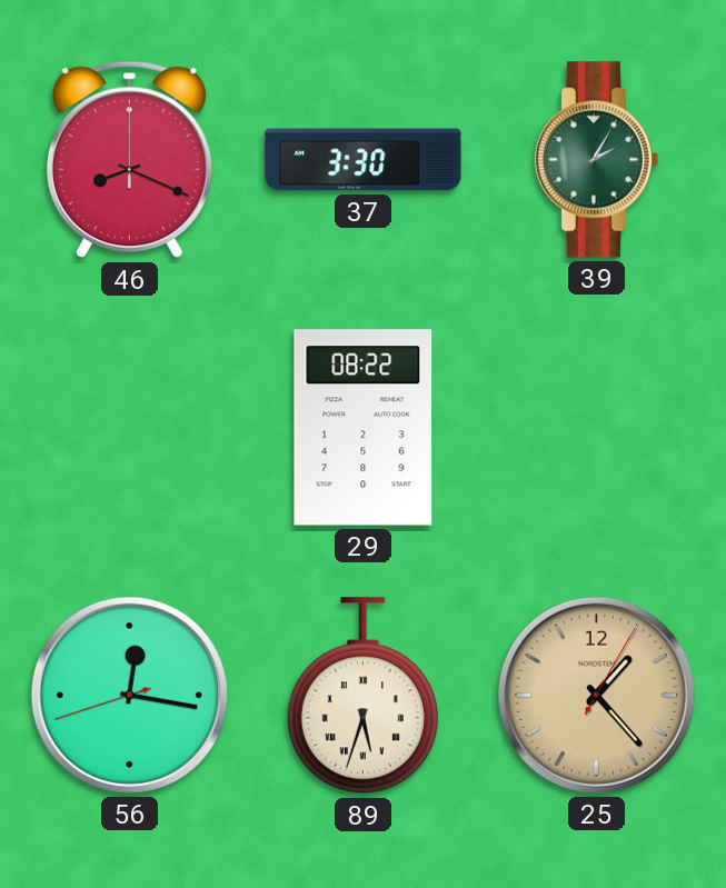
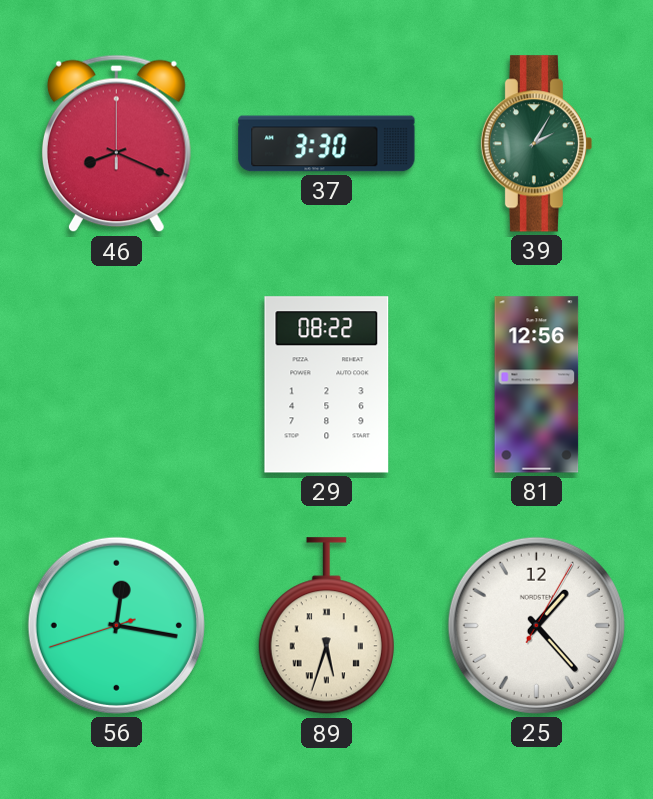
81: none -> 12:56 (537, 385)
25 dial: champagne -> white (536, 625)
